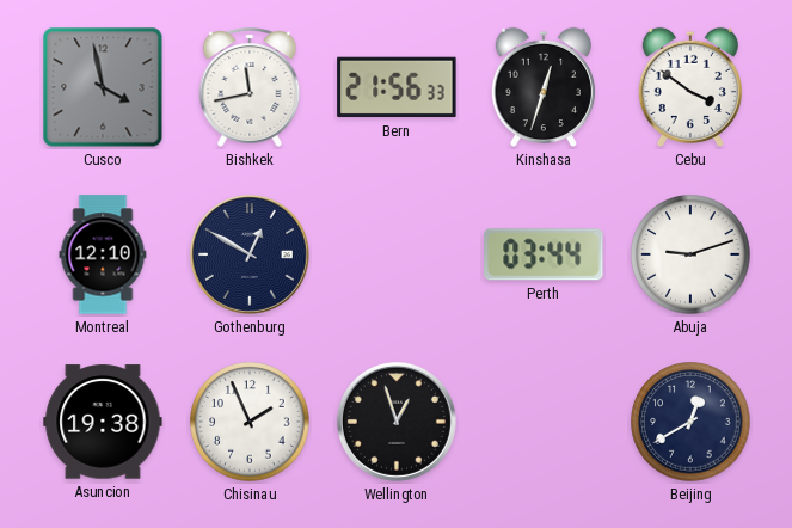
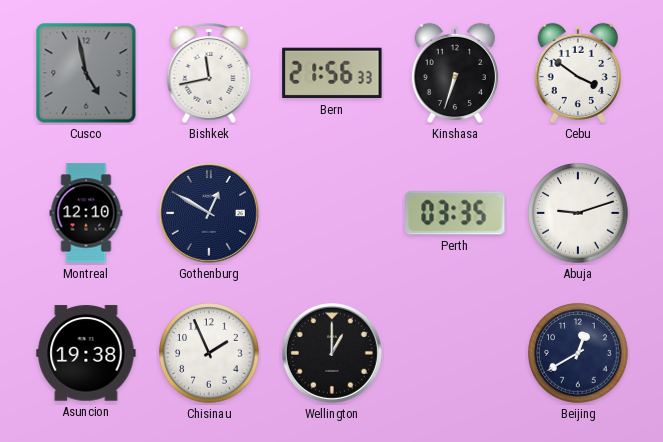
Cusco: 3:58 -> 4:58 (86, 73)
Kinshasa: 12:33 -> 6:33 (455, 73)
Perth: 03:44 -> 03:35 (455, 213)
Wellington: 12:57 -> 1:00 (332, 353)
